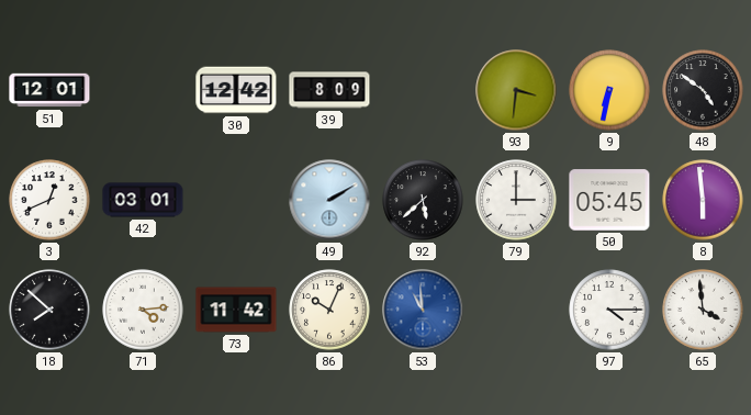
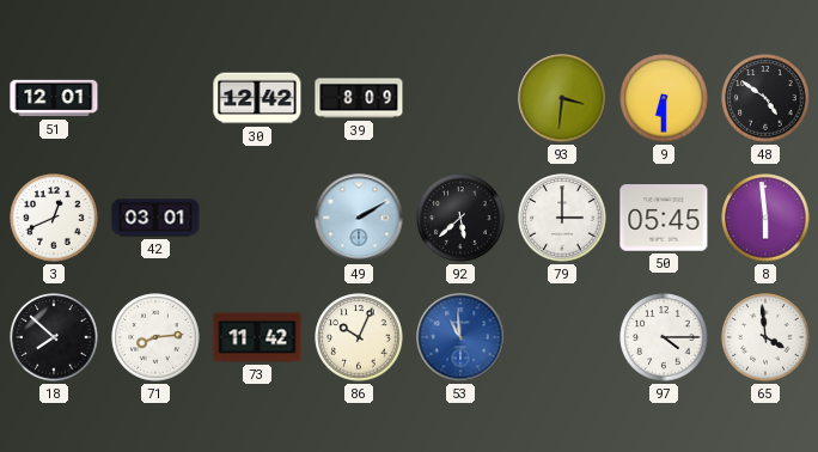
9: 6:32 -> 6:30 (664, 98)
71: 4:14 -> 8:14 (155, 337)
